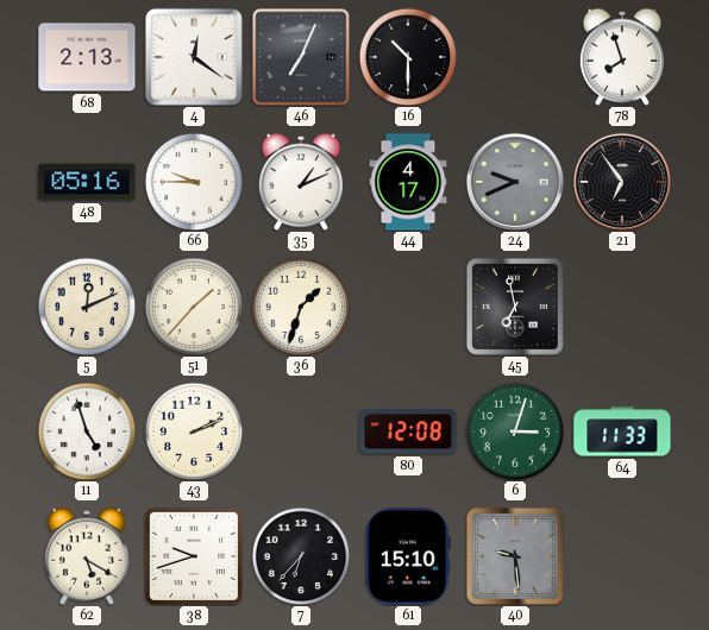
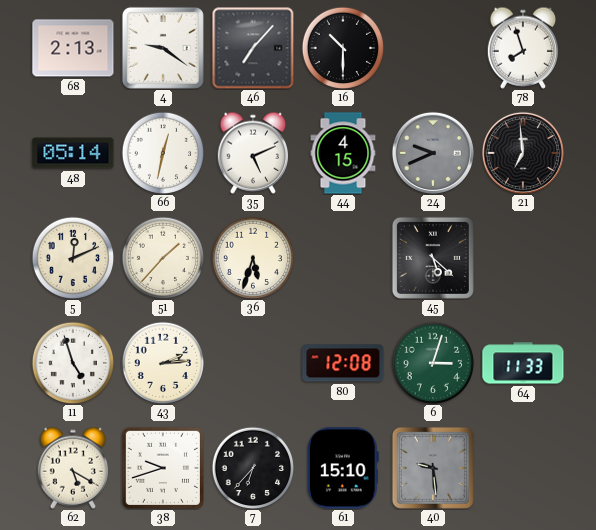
4: 12:21 -> 9:21 (163, 48)
46: 7:04 -> 7:07 (253, 48)
48: 05:16 -> 05:14 (73, 153)
66: 9:45 -> 12:32 (163, 153)
35: 1:11 -> 5:11 (252, 153)
44: 4:17 -> 4:15 (343, 153)
21: 6:54 -> 6:59 (523, 153)
36: 1:33 -> 5:33 (253, 258)
45: 6:58 -> 5:22 (433, 258)
43: 2:11 -> 2:14 (163, 363)
